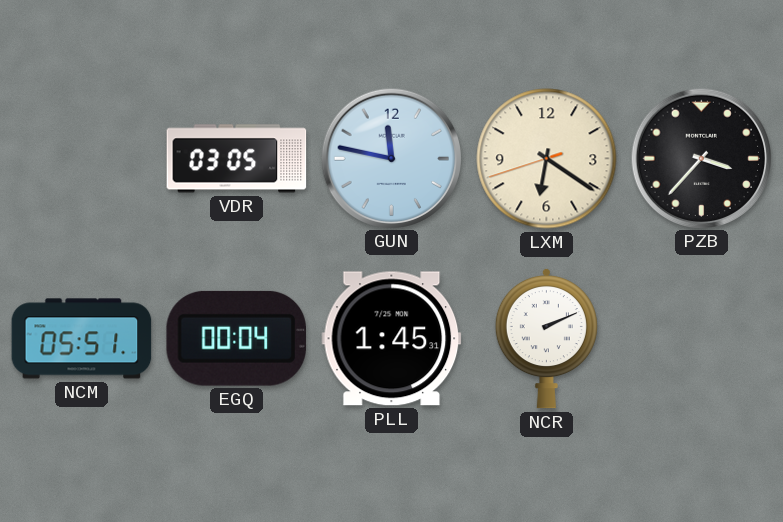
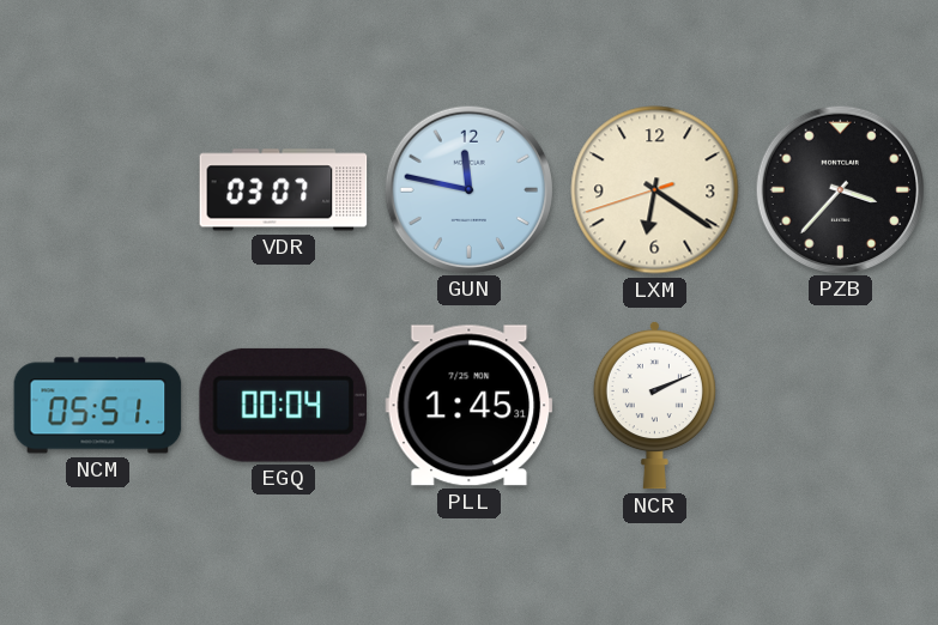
VDR: 03:05 -> 03:07 (284, 190)
